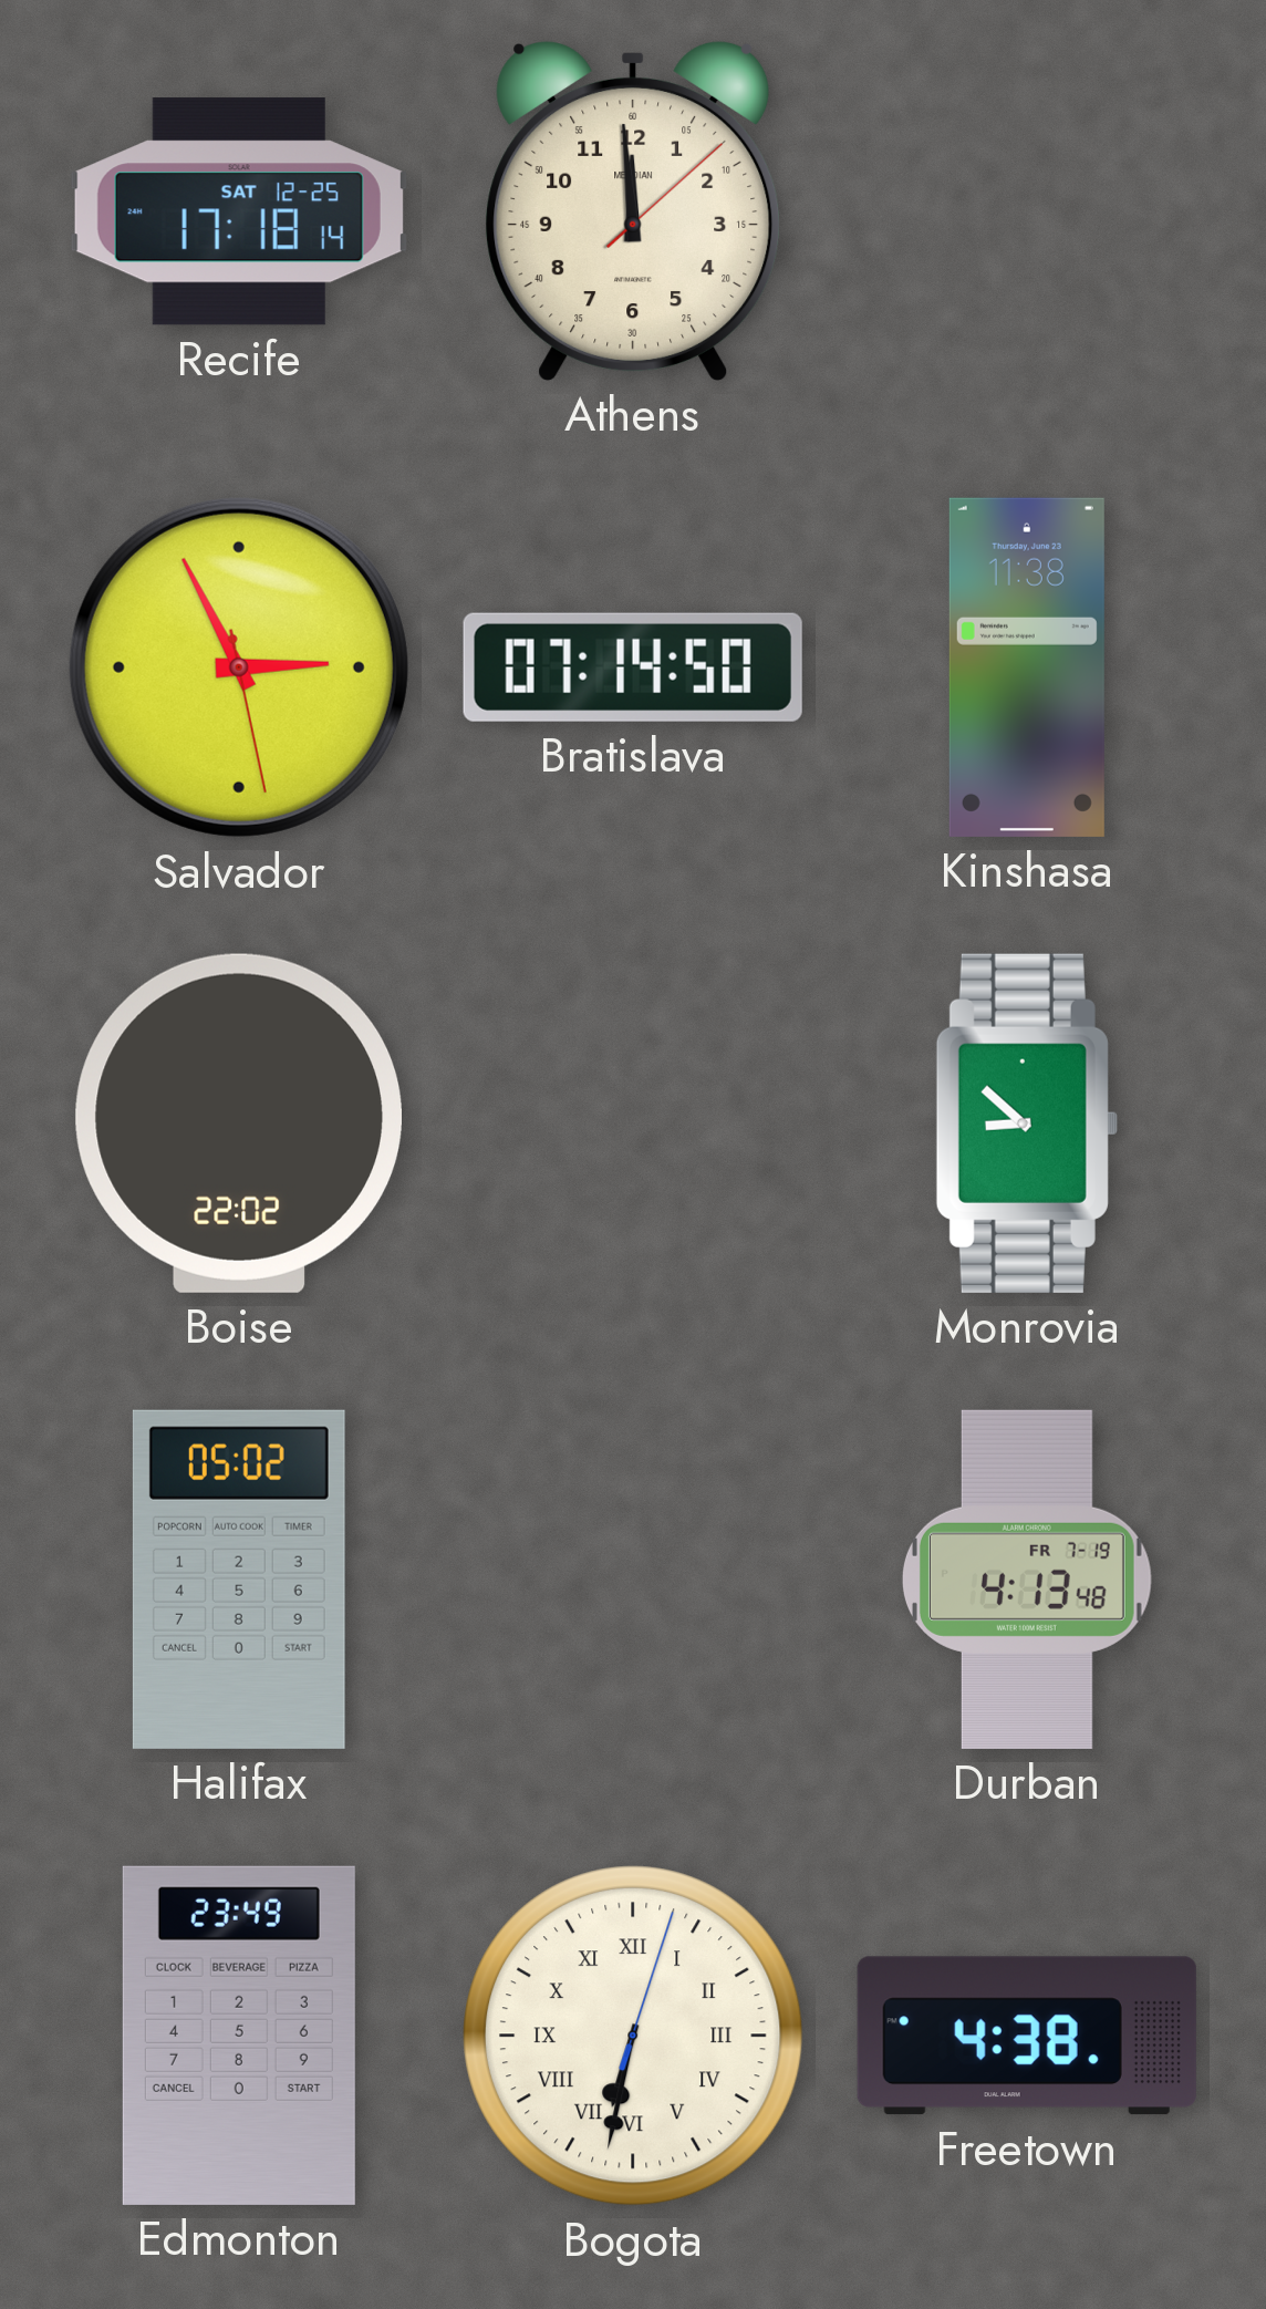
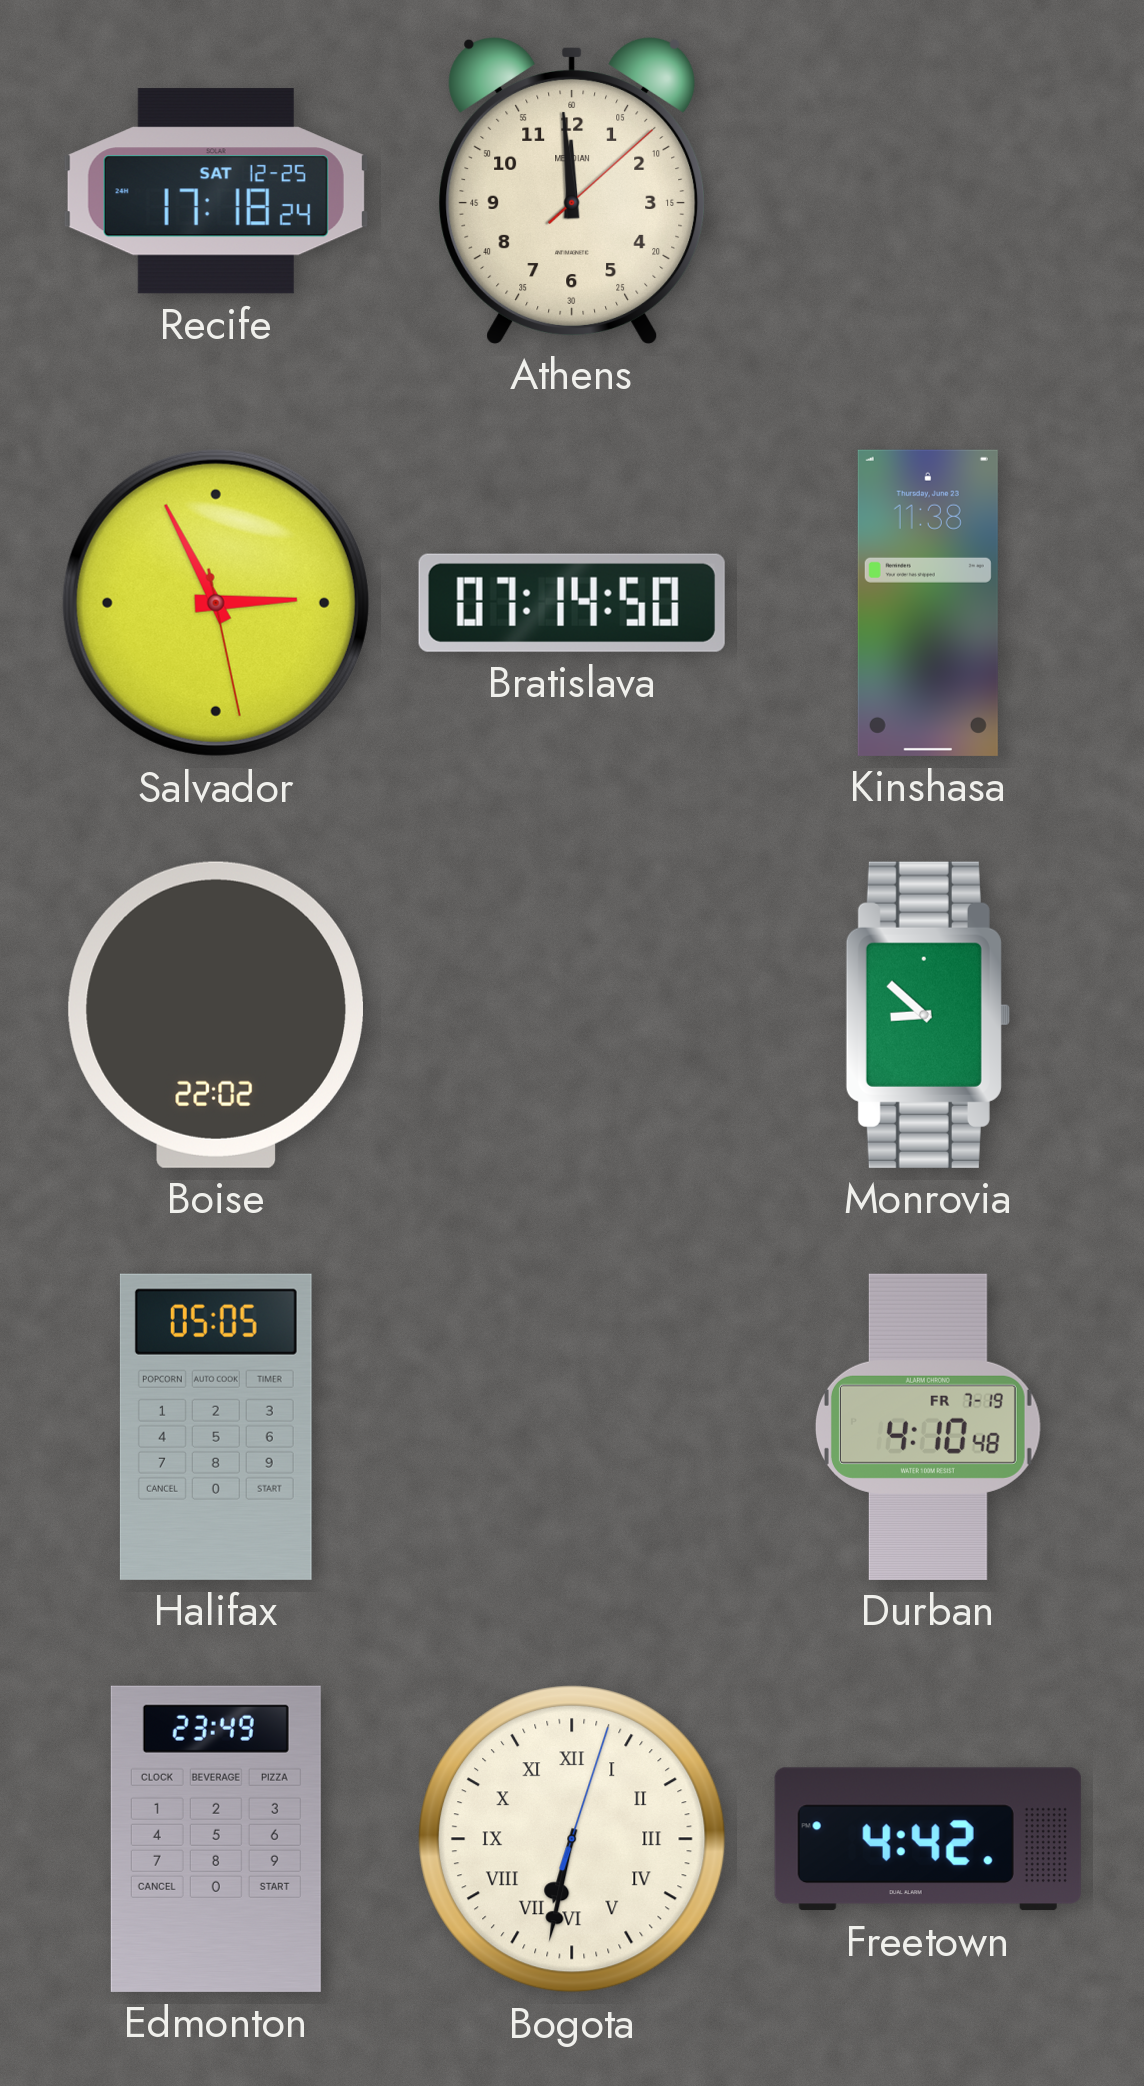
Recife: 17:18:14 -> 17:18:24 (216, 191)
Halifax: 05:02 -> 05:05 (216, 1427)
Durban: 4:13 -> 4:10 (928, 1427)
Freetown: 4:38 -> 4:42 (928, 1839)
